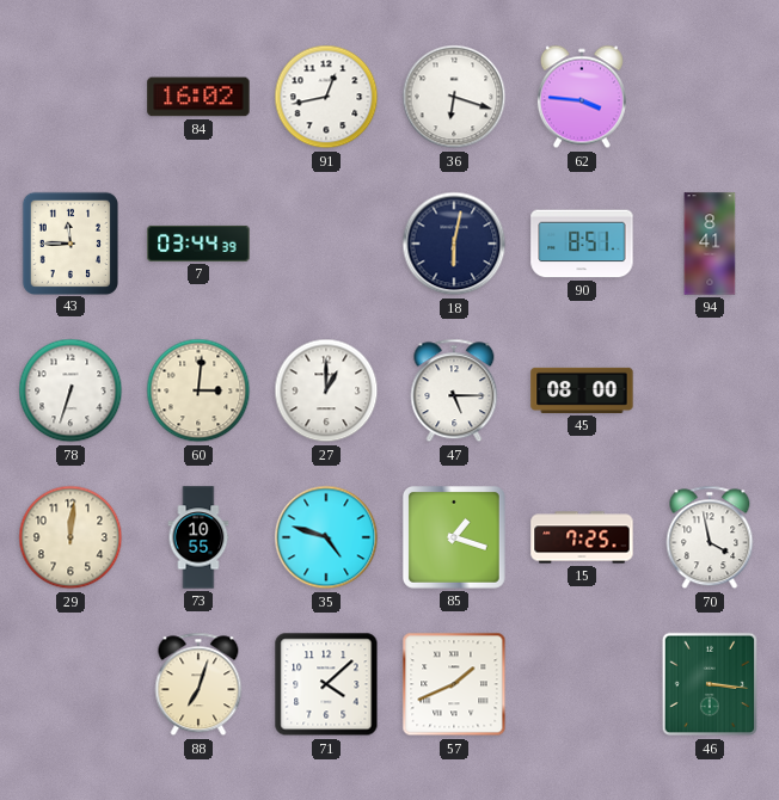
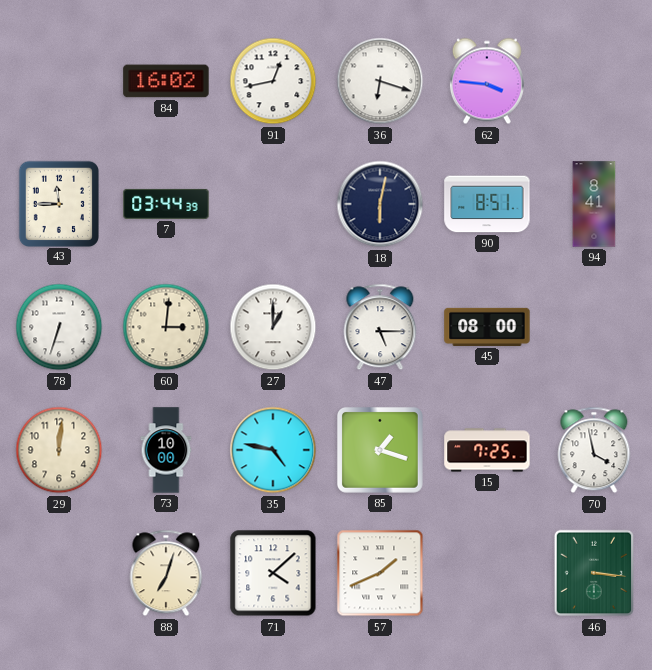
73: 10:55 -> 10:00 (166, 450)
35: 4:48 -> 4:47 (273, 450)
